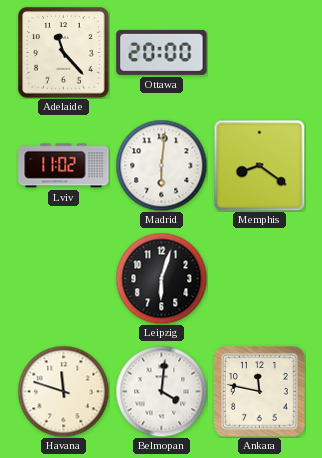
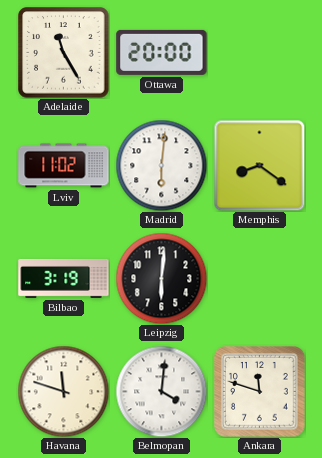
Adelaide: 11:23 -> 11:25 (64, 53)
Bilbao: none -> 3:19 (64, 278)
Leipzig: 6:03 -> 6:01 (161, 278)
Ankara: 11:47 -> 11:48 (260, 392)
